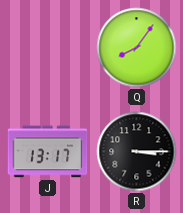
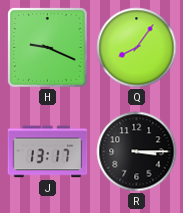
H: none -> 9:19 (48, 48)
